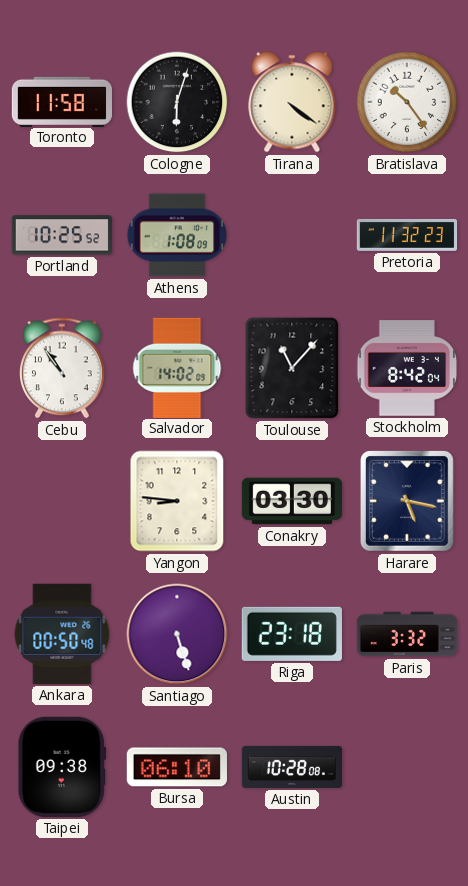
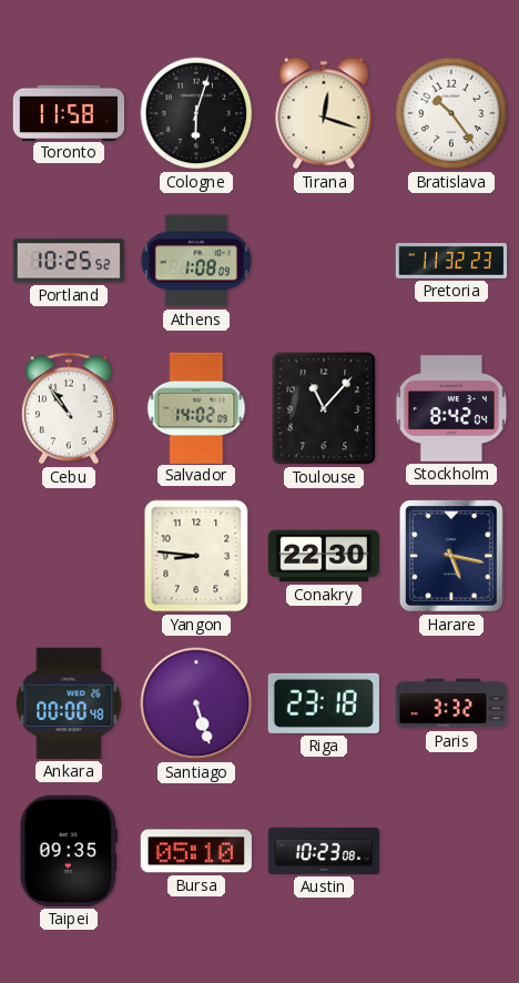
Tirana: 4:21 -> 12:18 (324, 113)
Conakry: 03:30 -> 22:30 (323, 556)
Ankara: 00:50 -> 00:00 (69, 703)
Taipei: 09:38 -> 09:35 (68, 851)
Bursa: 06:10 -> 05:10 (196, 851)
Austin: 10:28 -> 10:23 (324, 851)
